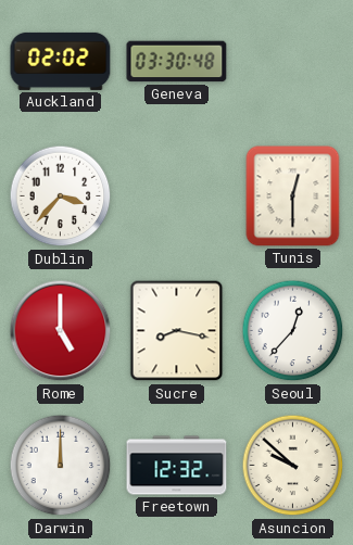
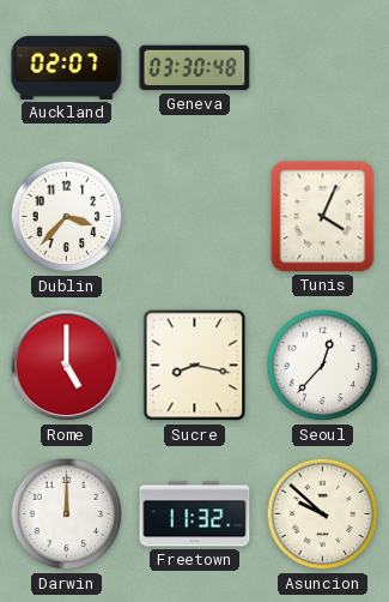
Auckland: 02:02 -> 02:07 (67, 67)
Tunis: 12:30 -> 4:04 (323, 217)
Freetown: 12:32 -> 11:32 (195, 514)
